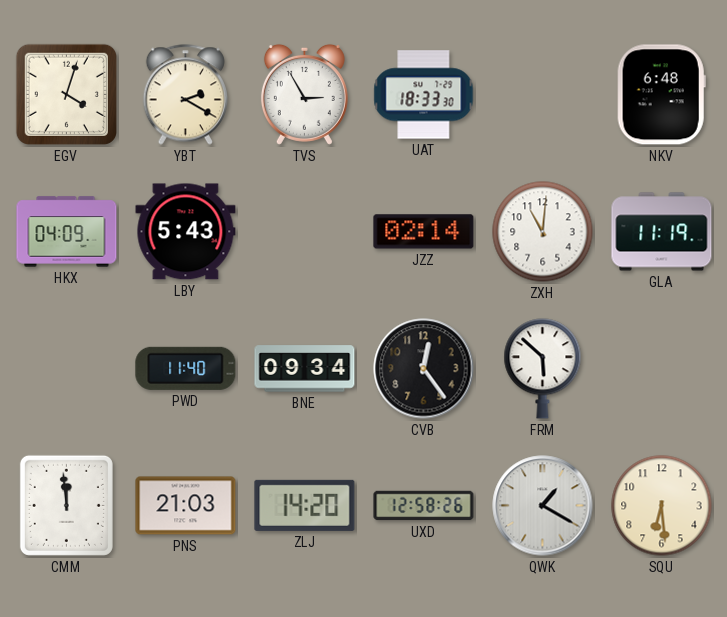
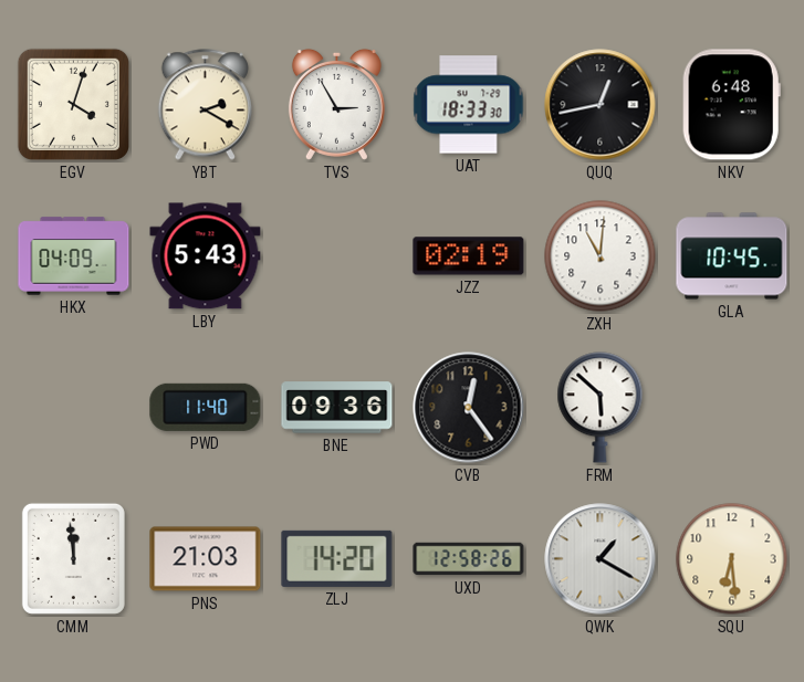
QUQ: none -> 12:43 (601, 105)
JZZ: 02:14 -> 02:19 (469, 256)
GLA: 11:19 -> 10:45 (732, 256)
BNE: 09:34 -> 09:36 (337, 408)
